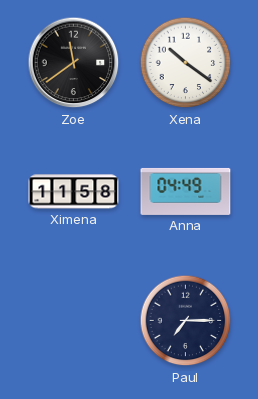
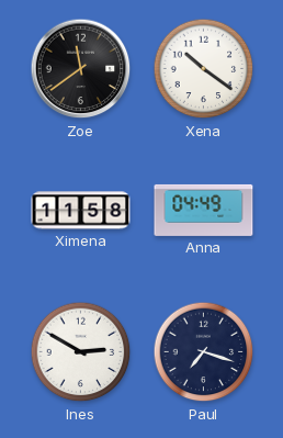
Ines: none -> 2:50 (81, 352)
Paul: 7:15 -> 7:18 (204, 352)
